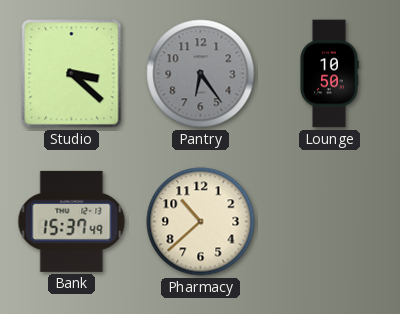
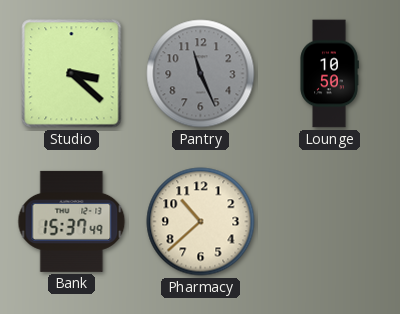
Pantry: 6:24 -> 11:26 (201, 74)
